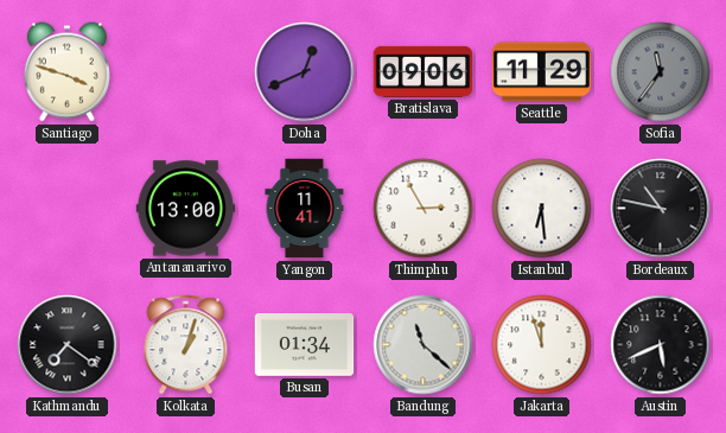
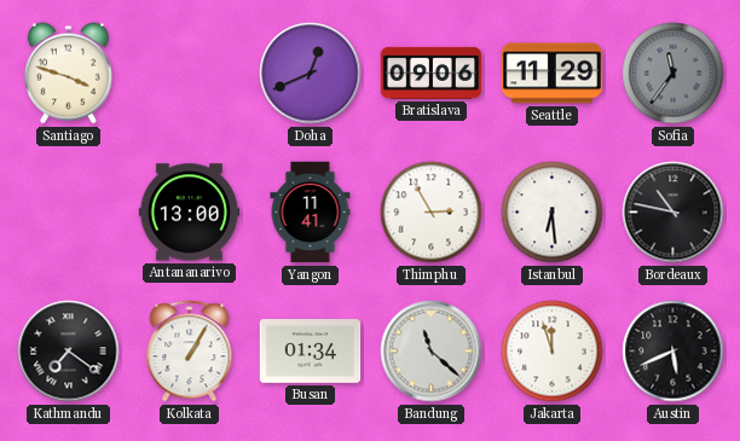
Kolkata: 1:03 -> 1:05 (190, 352)
